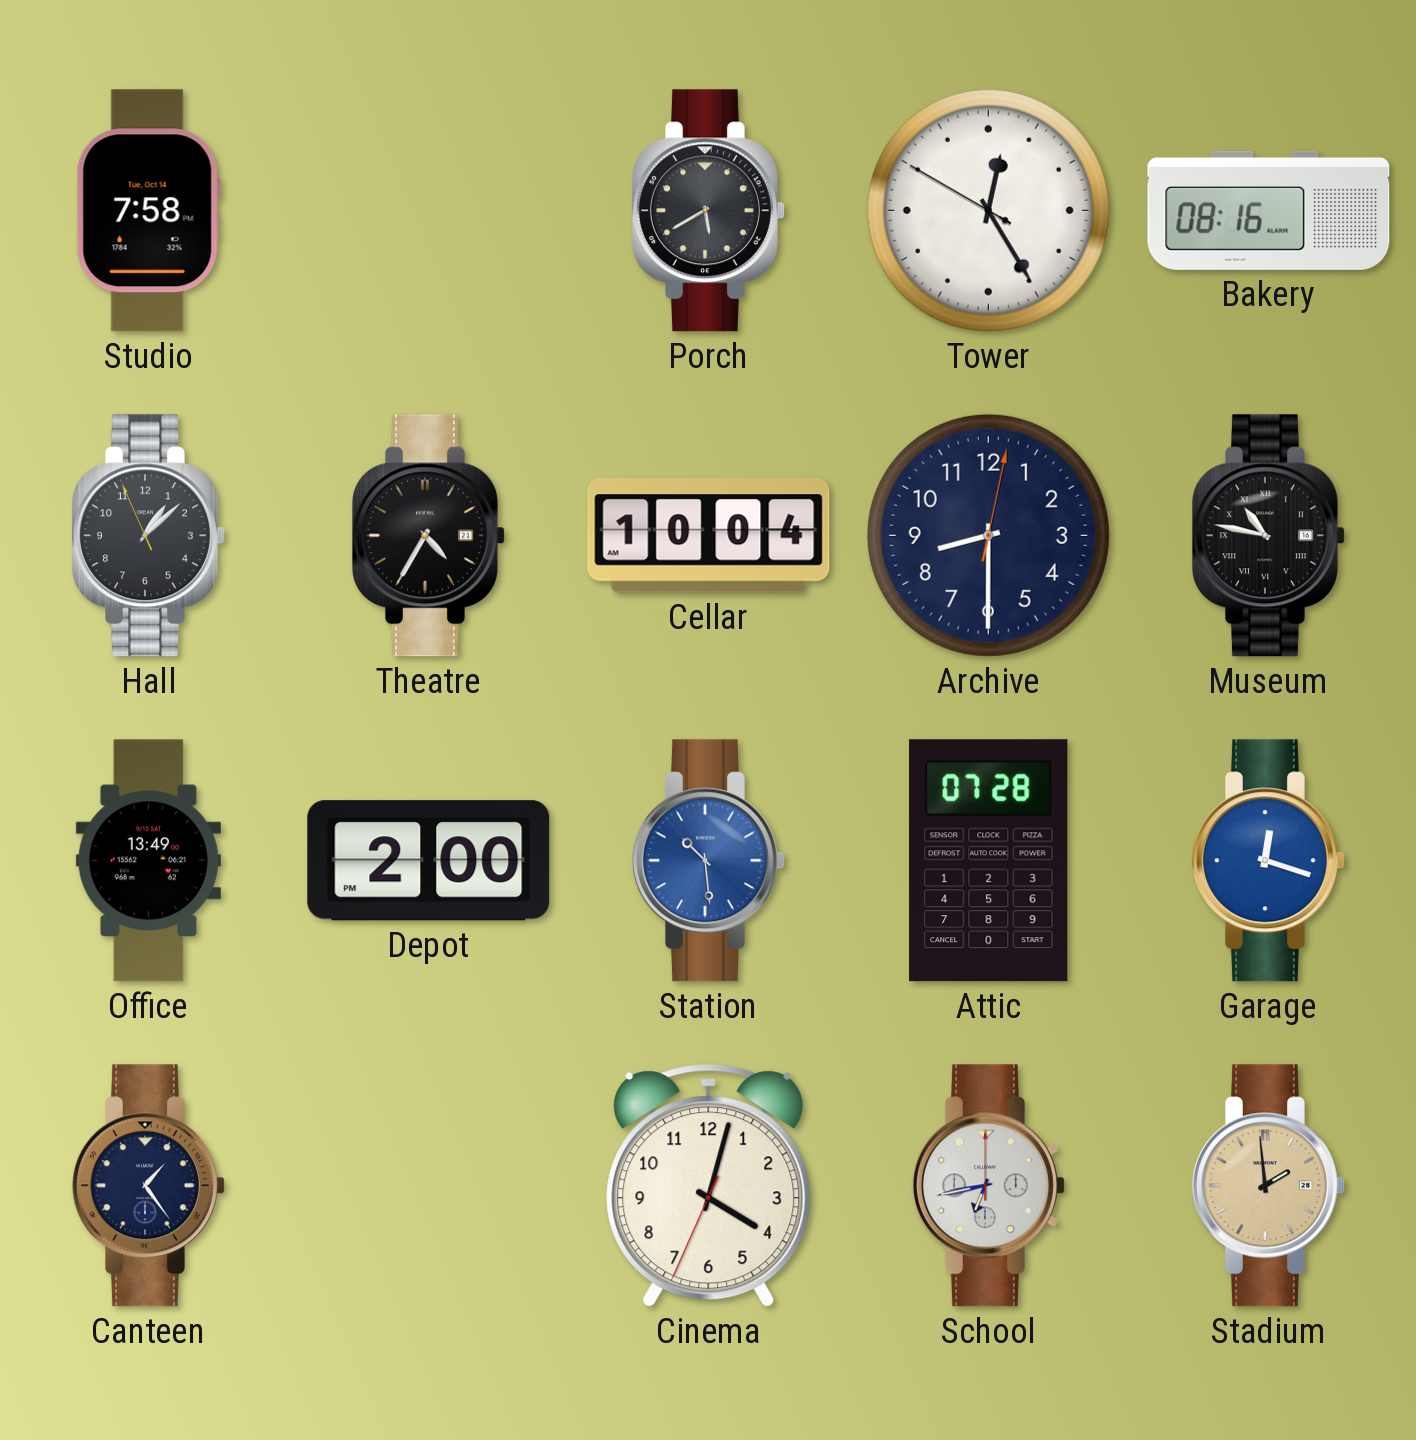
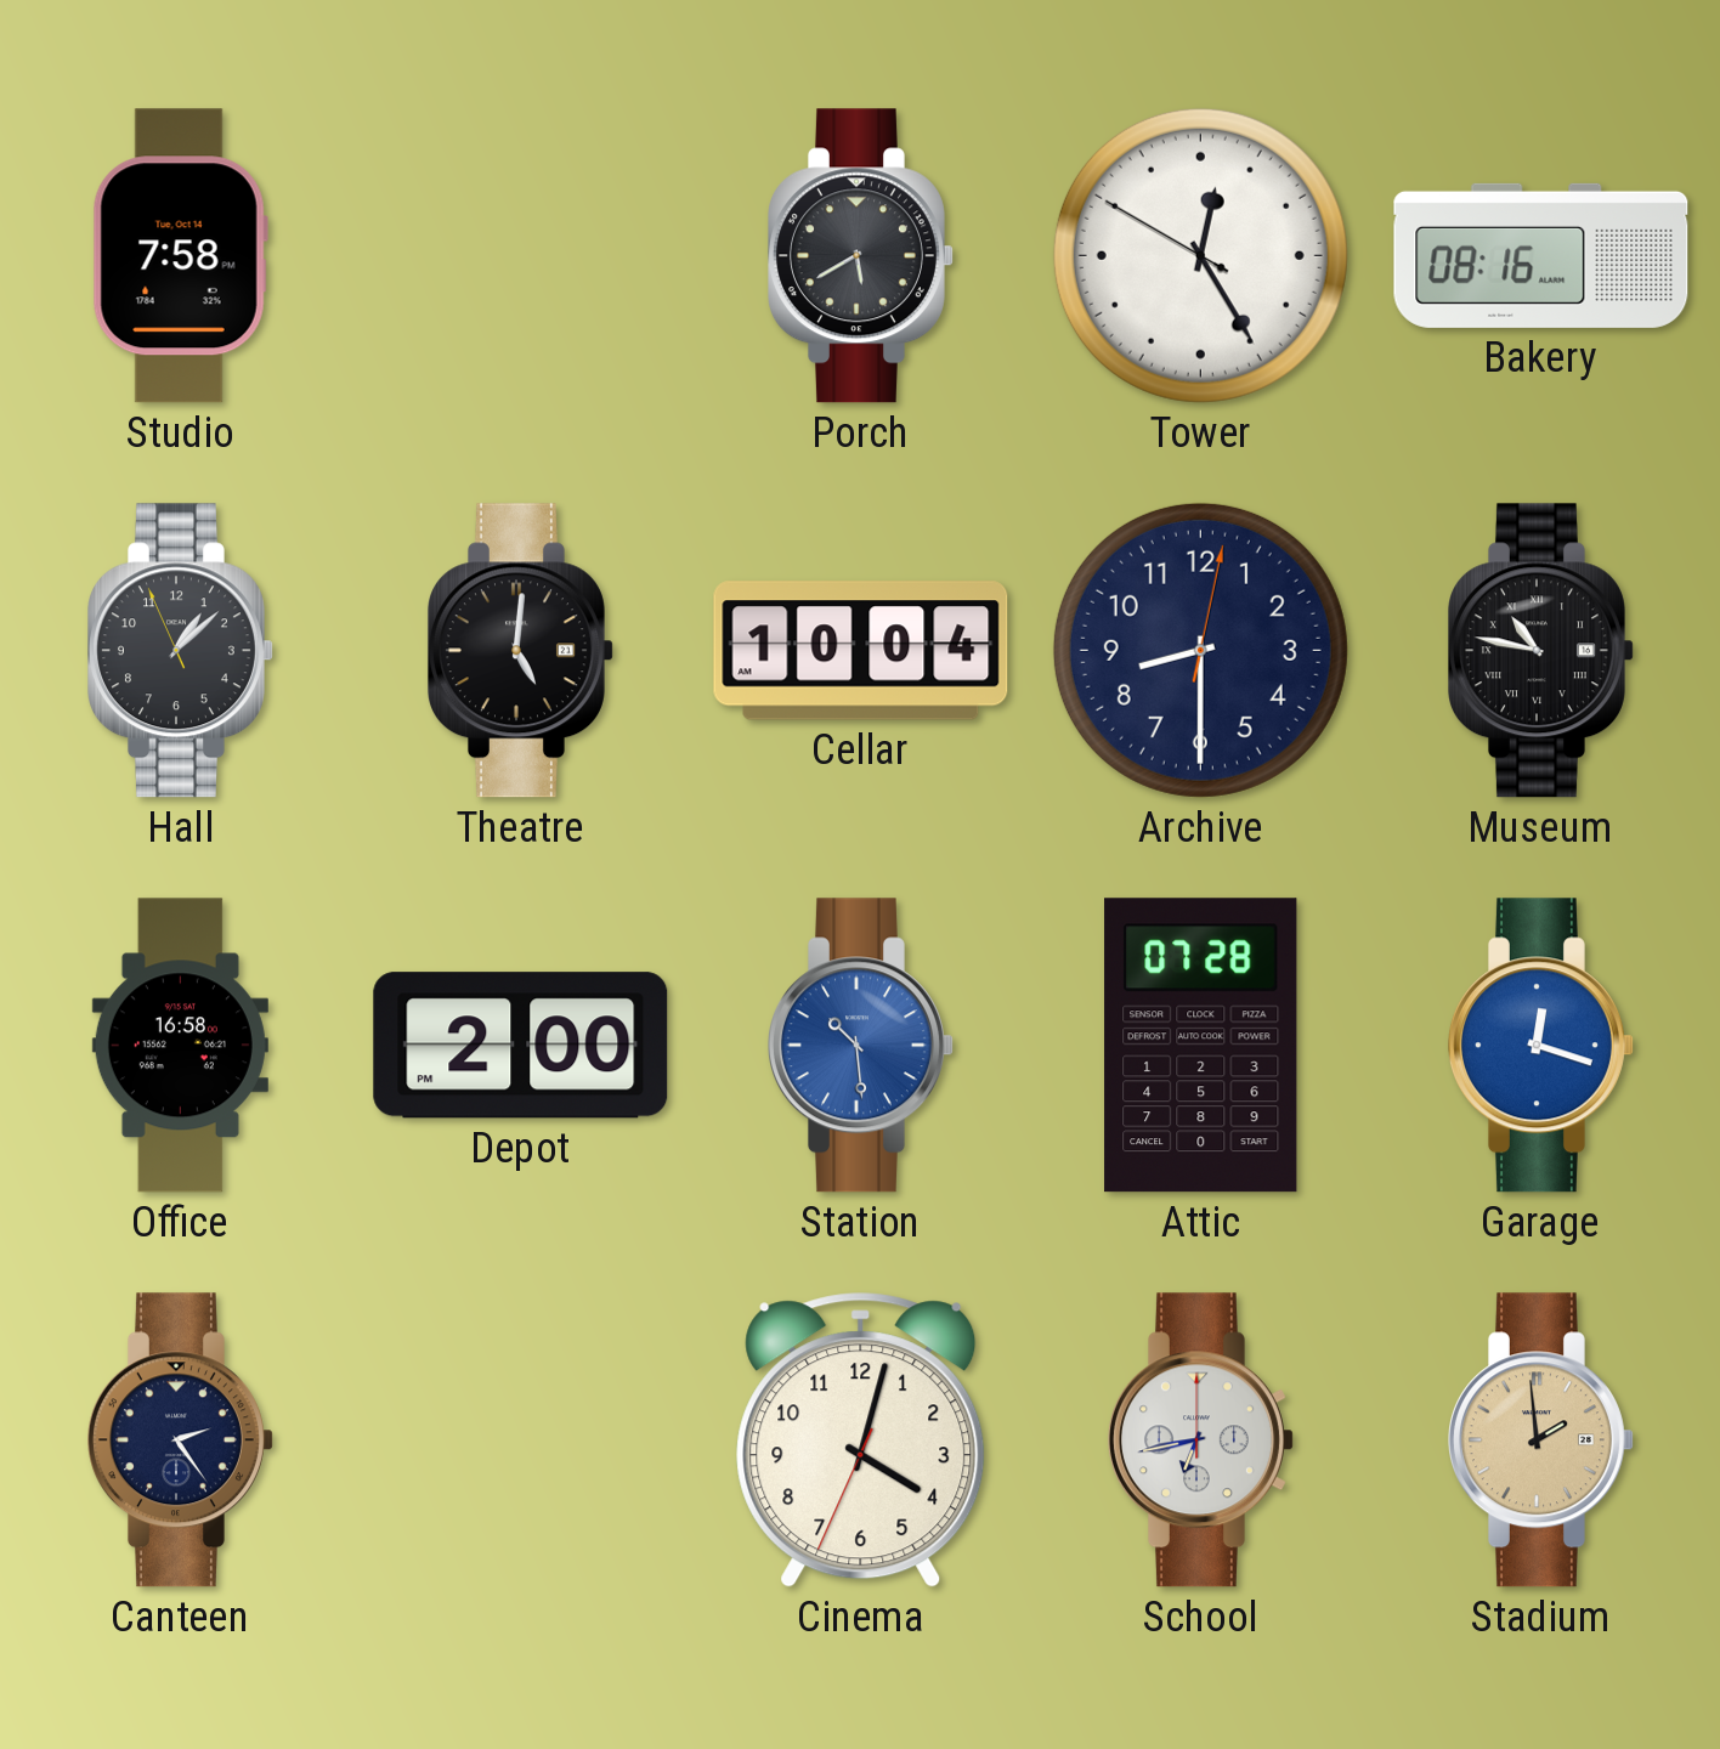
Theatre: 4:35 -> 5:01 (521, 651)
Office: 13:49 -> 16:58 (180, 1046)
Canteen: 1:24 -> 2:24 (181, 1440)
